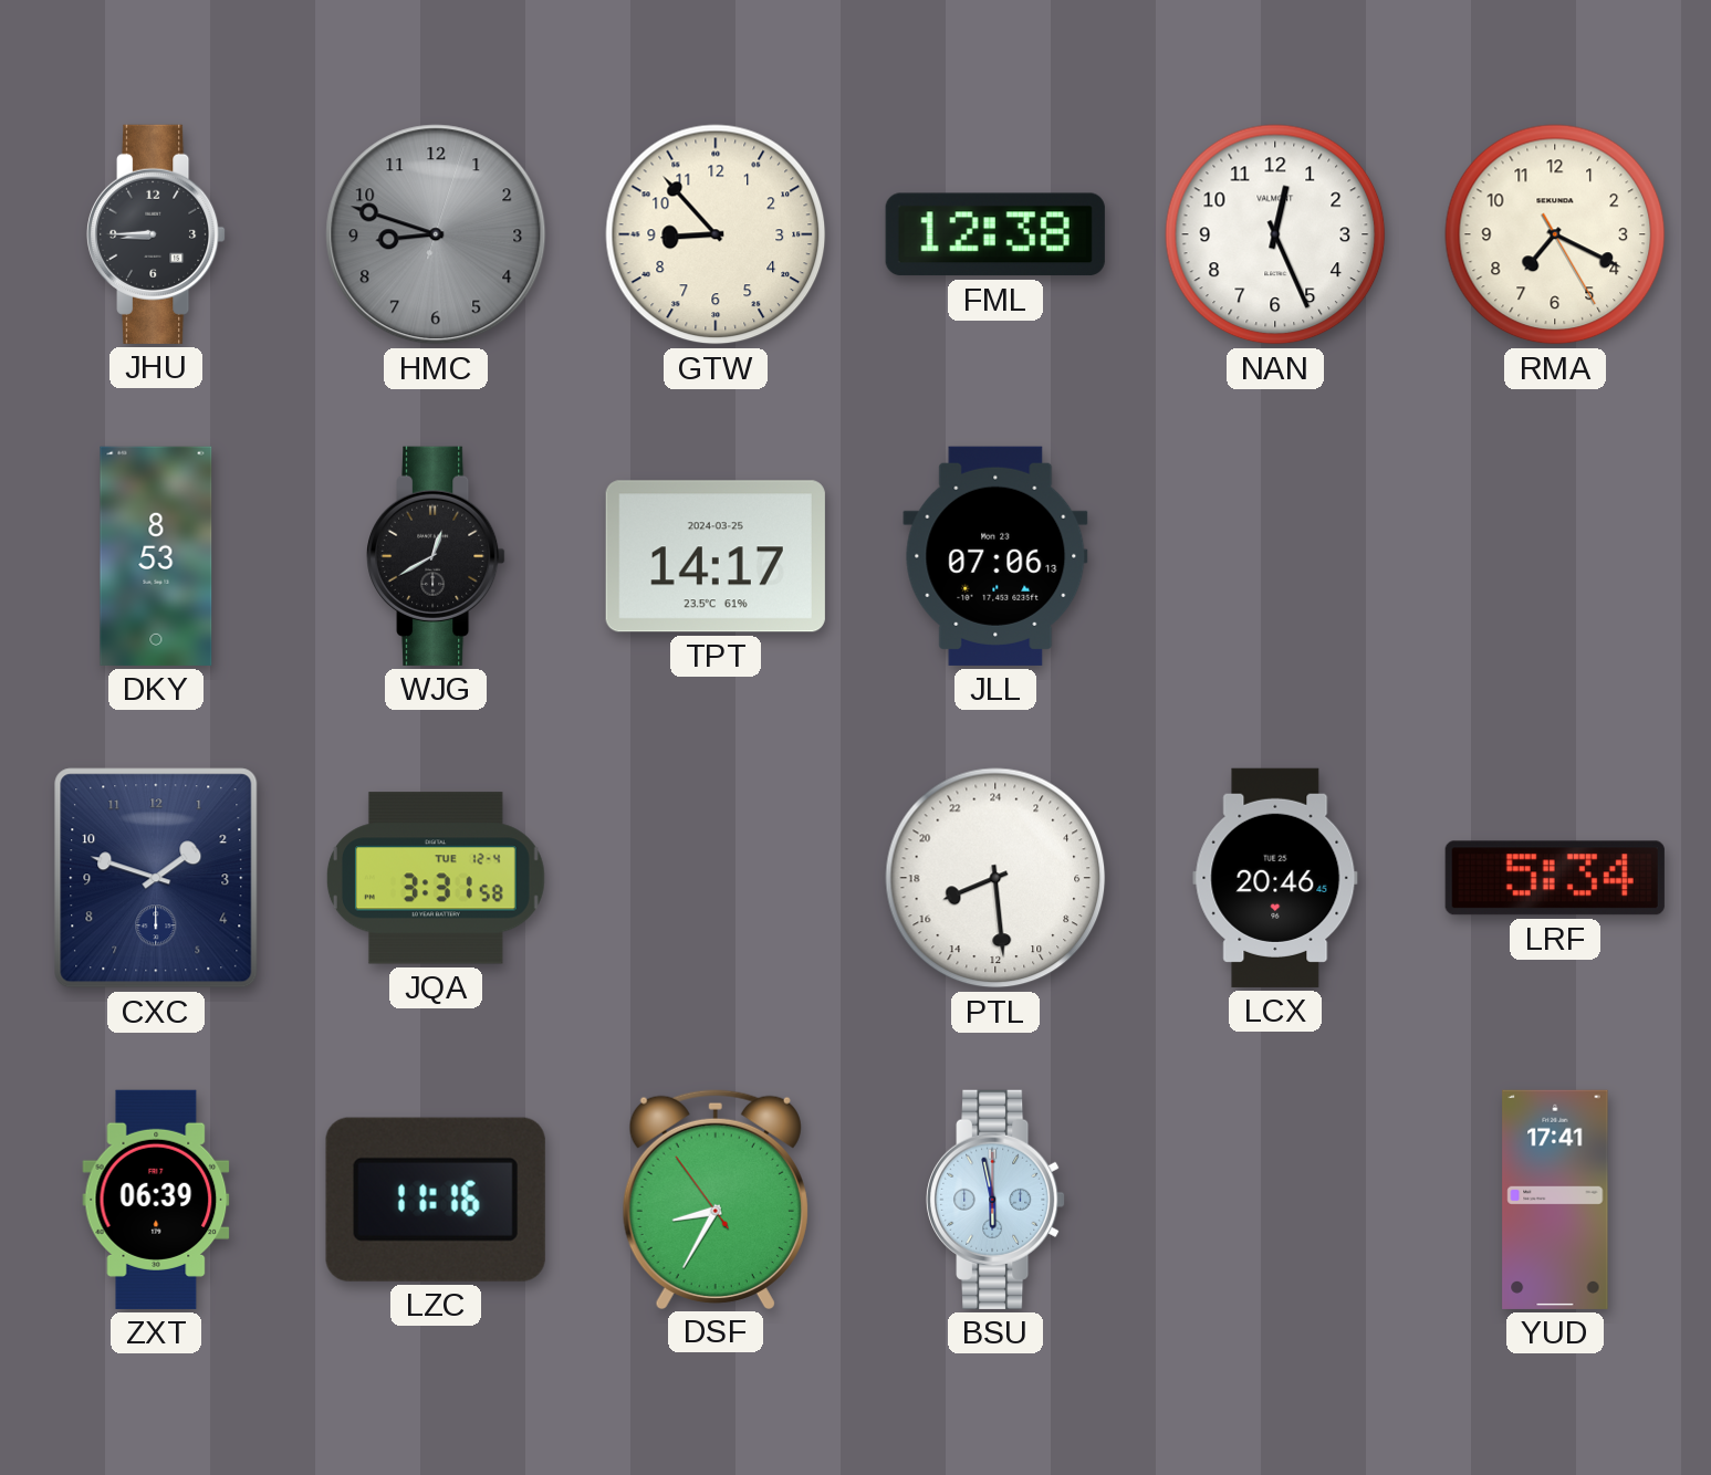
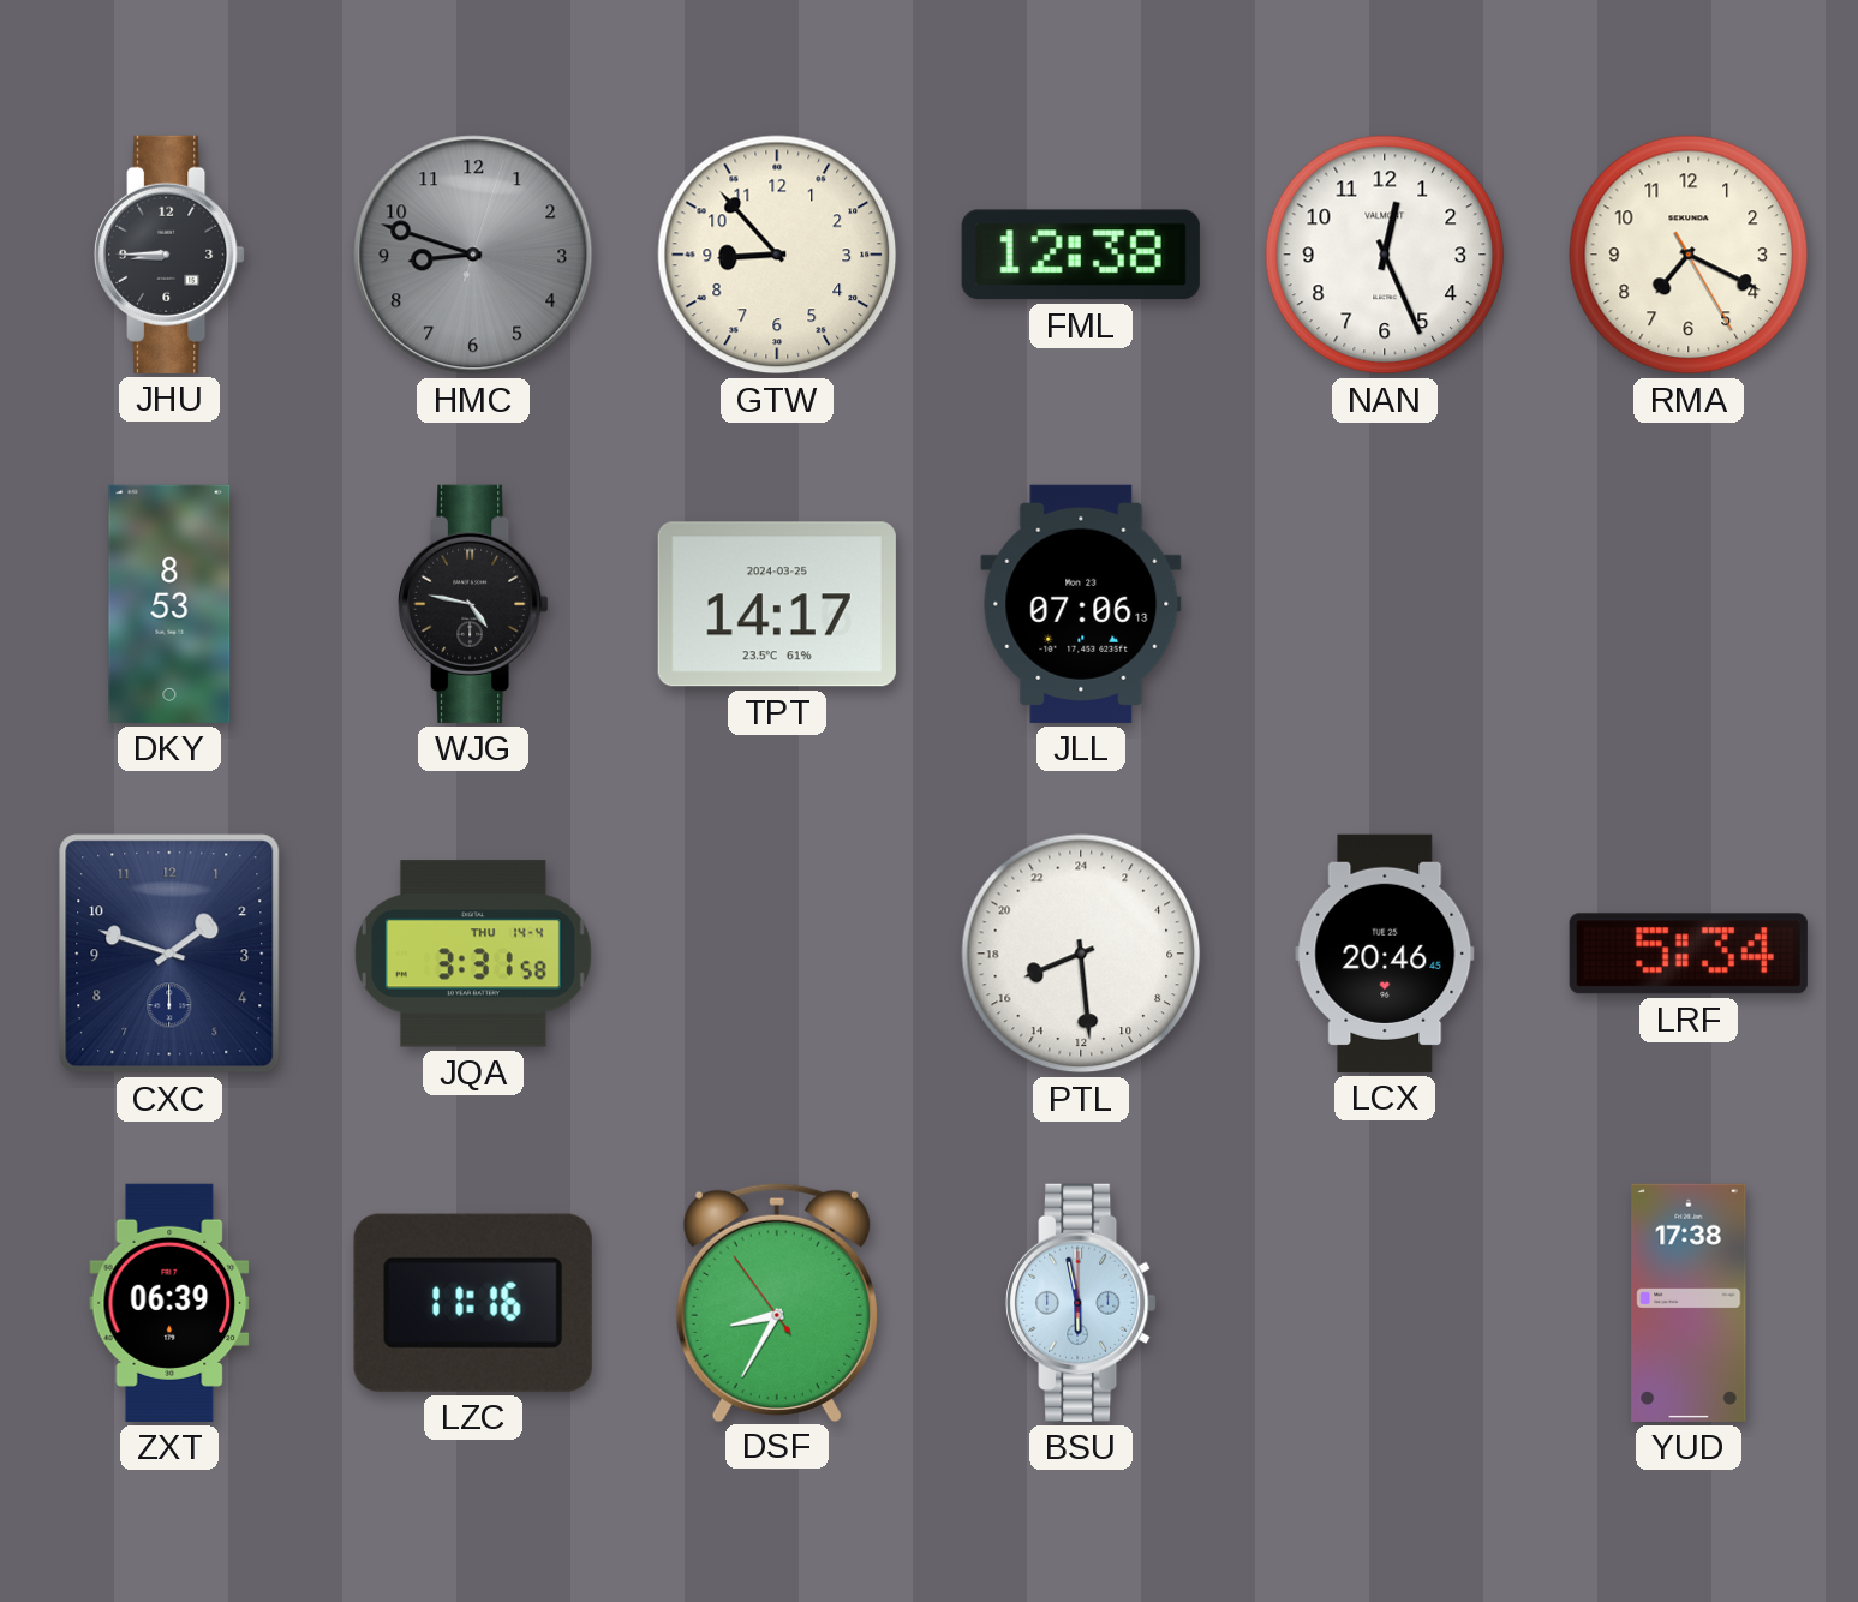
WJG: 12:40 -> 4:47 (473, 604)
JQA date: TUE 12-4 -> THU 14-4 (473, 954)
YUD: 17:41 -> 17:38 (1689, 1303)
